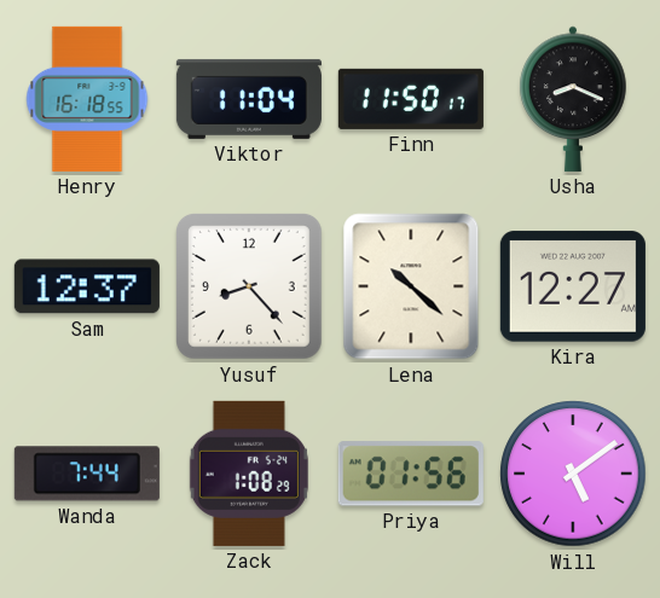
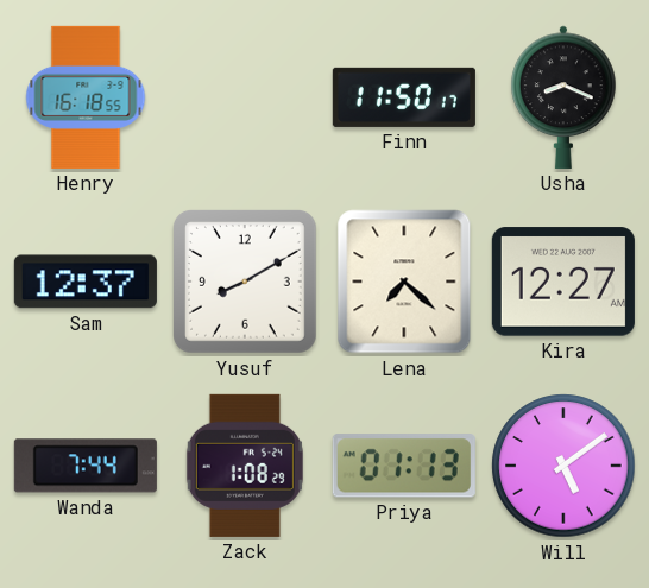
Viktor: 11:04 -> none (249, 99)
Yusuf: 8:23 -> 8:10 (245, 282)
Lena: 10:22 -> 7:22 (404, 282)
Priya: 01:56 -> 01:13 (404, 466)
